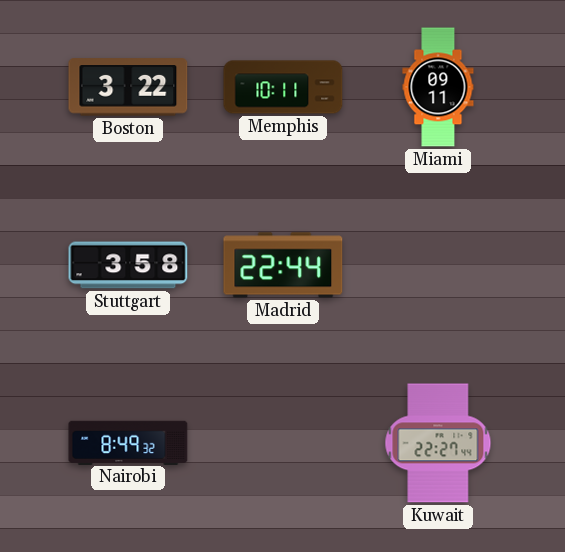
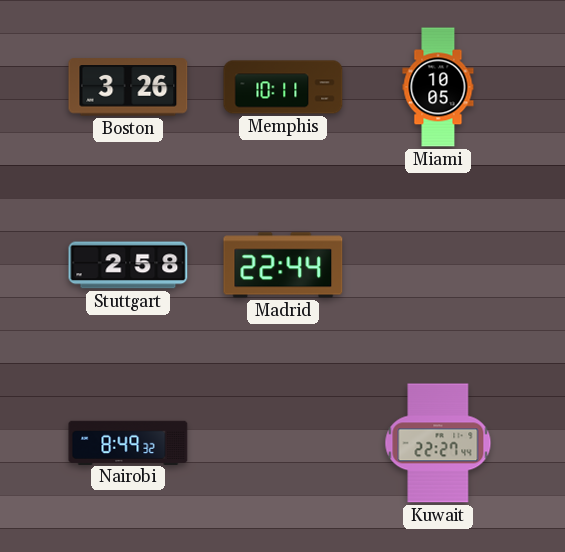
Boston: 3:22 -> 3:26 (128, 87)
Miami: 09:11 -> 10:05 (438, 87)
Stuttgart: 3:58 -> 2:58 (128, 265)
